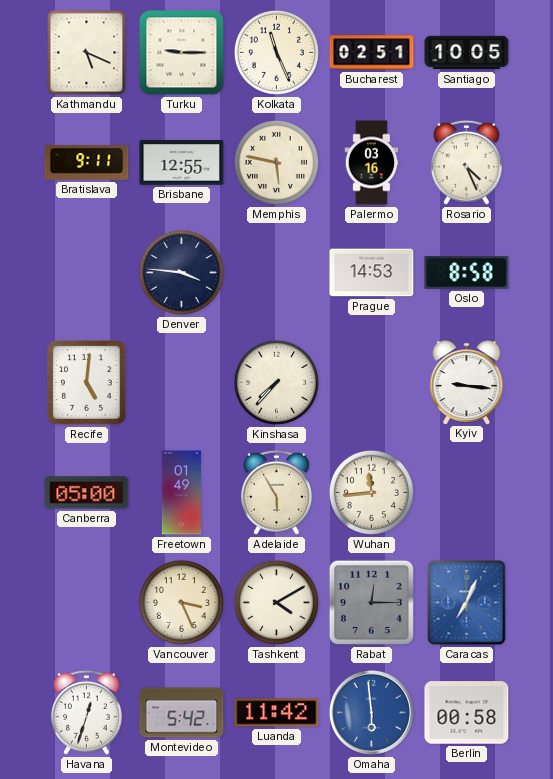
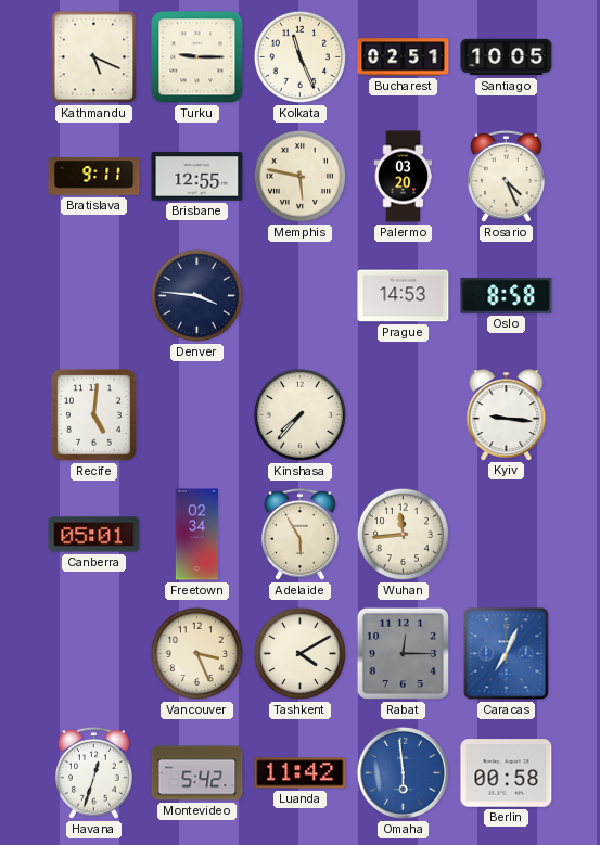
Palermo: 03:16 -> 03:20 (404, 177)
Canberra: 05:00 -> 05:01 (94, 535)
Freetown: 01:49 -> 02:34 (196, 535)
